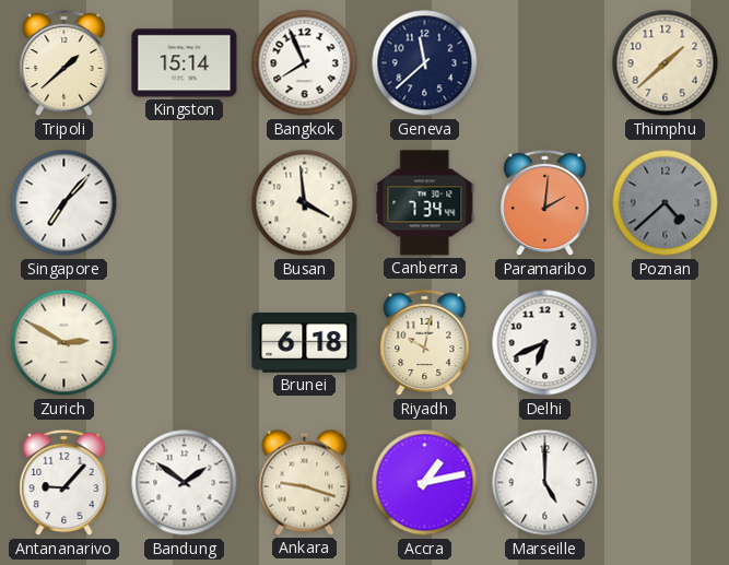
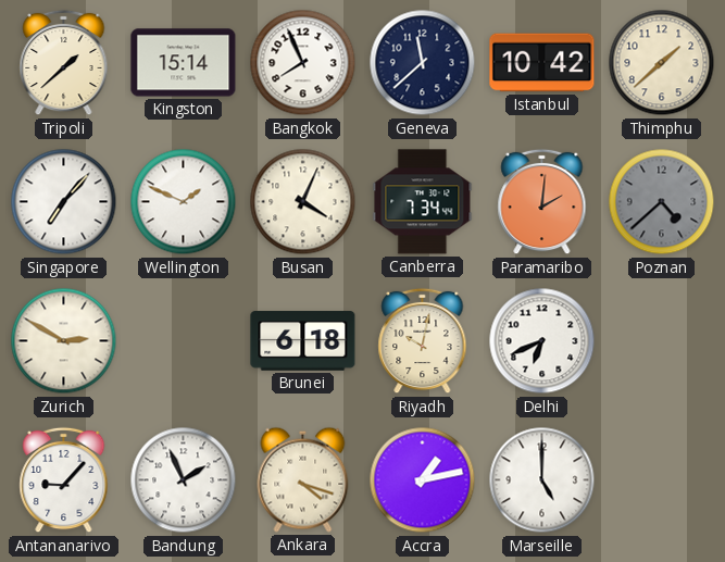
Istanbul: none -> 10:42 (542, 63)
Wellington: none -> 1:49 (184, 202)
Busan: 3:59 -> 4:04 (303, 202)
Bandung: 1:51 -> 1:56 (184, 480)
Ankara: 9:18 -> 4:18 (303, 479)
